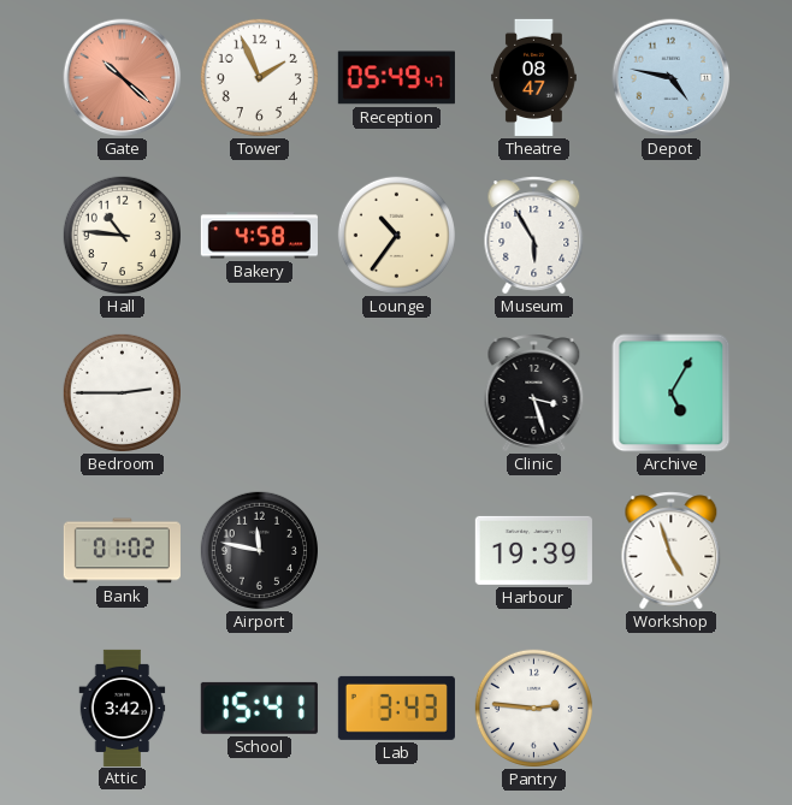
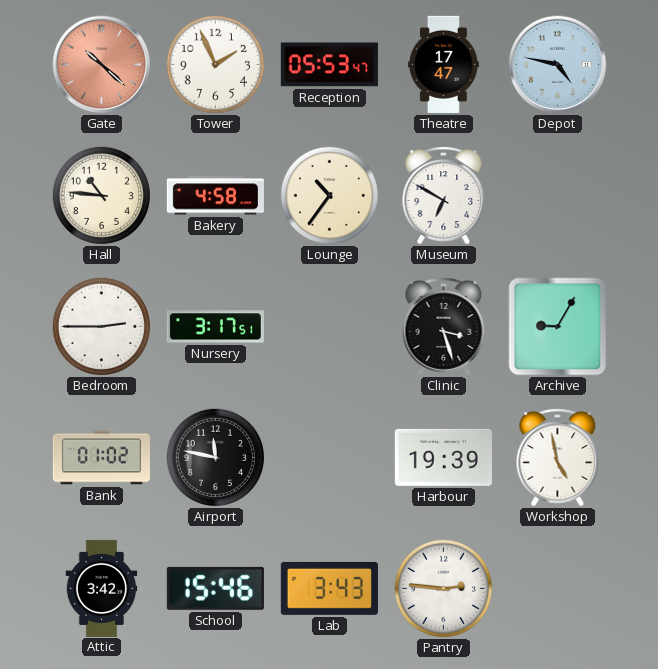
Reception: 05:49 -> 05:53 (329, 65)
Theatre: 08:47 -> 17:47 (443, 64)
Museum: 5:55 -> 6:50 (444, 196)
Nursery: none -> 3:17 (215, 327)
Archive: 5:05 -> 9:05 (558, 327)
Workshop: 4:57 -> 4:58 (558, 458)
School: 15:41 -> 15:46 (215, 588)
